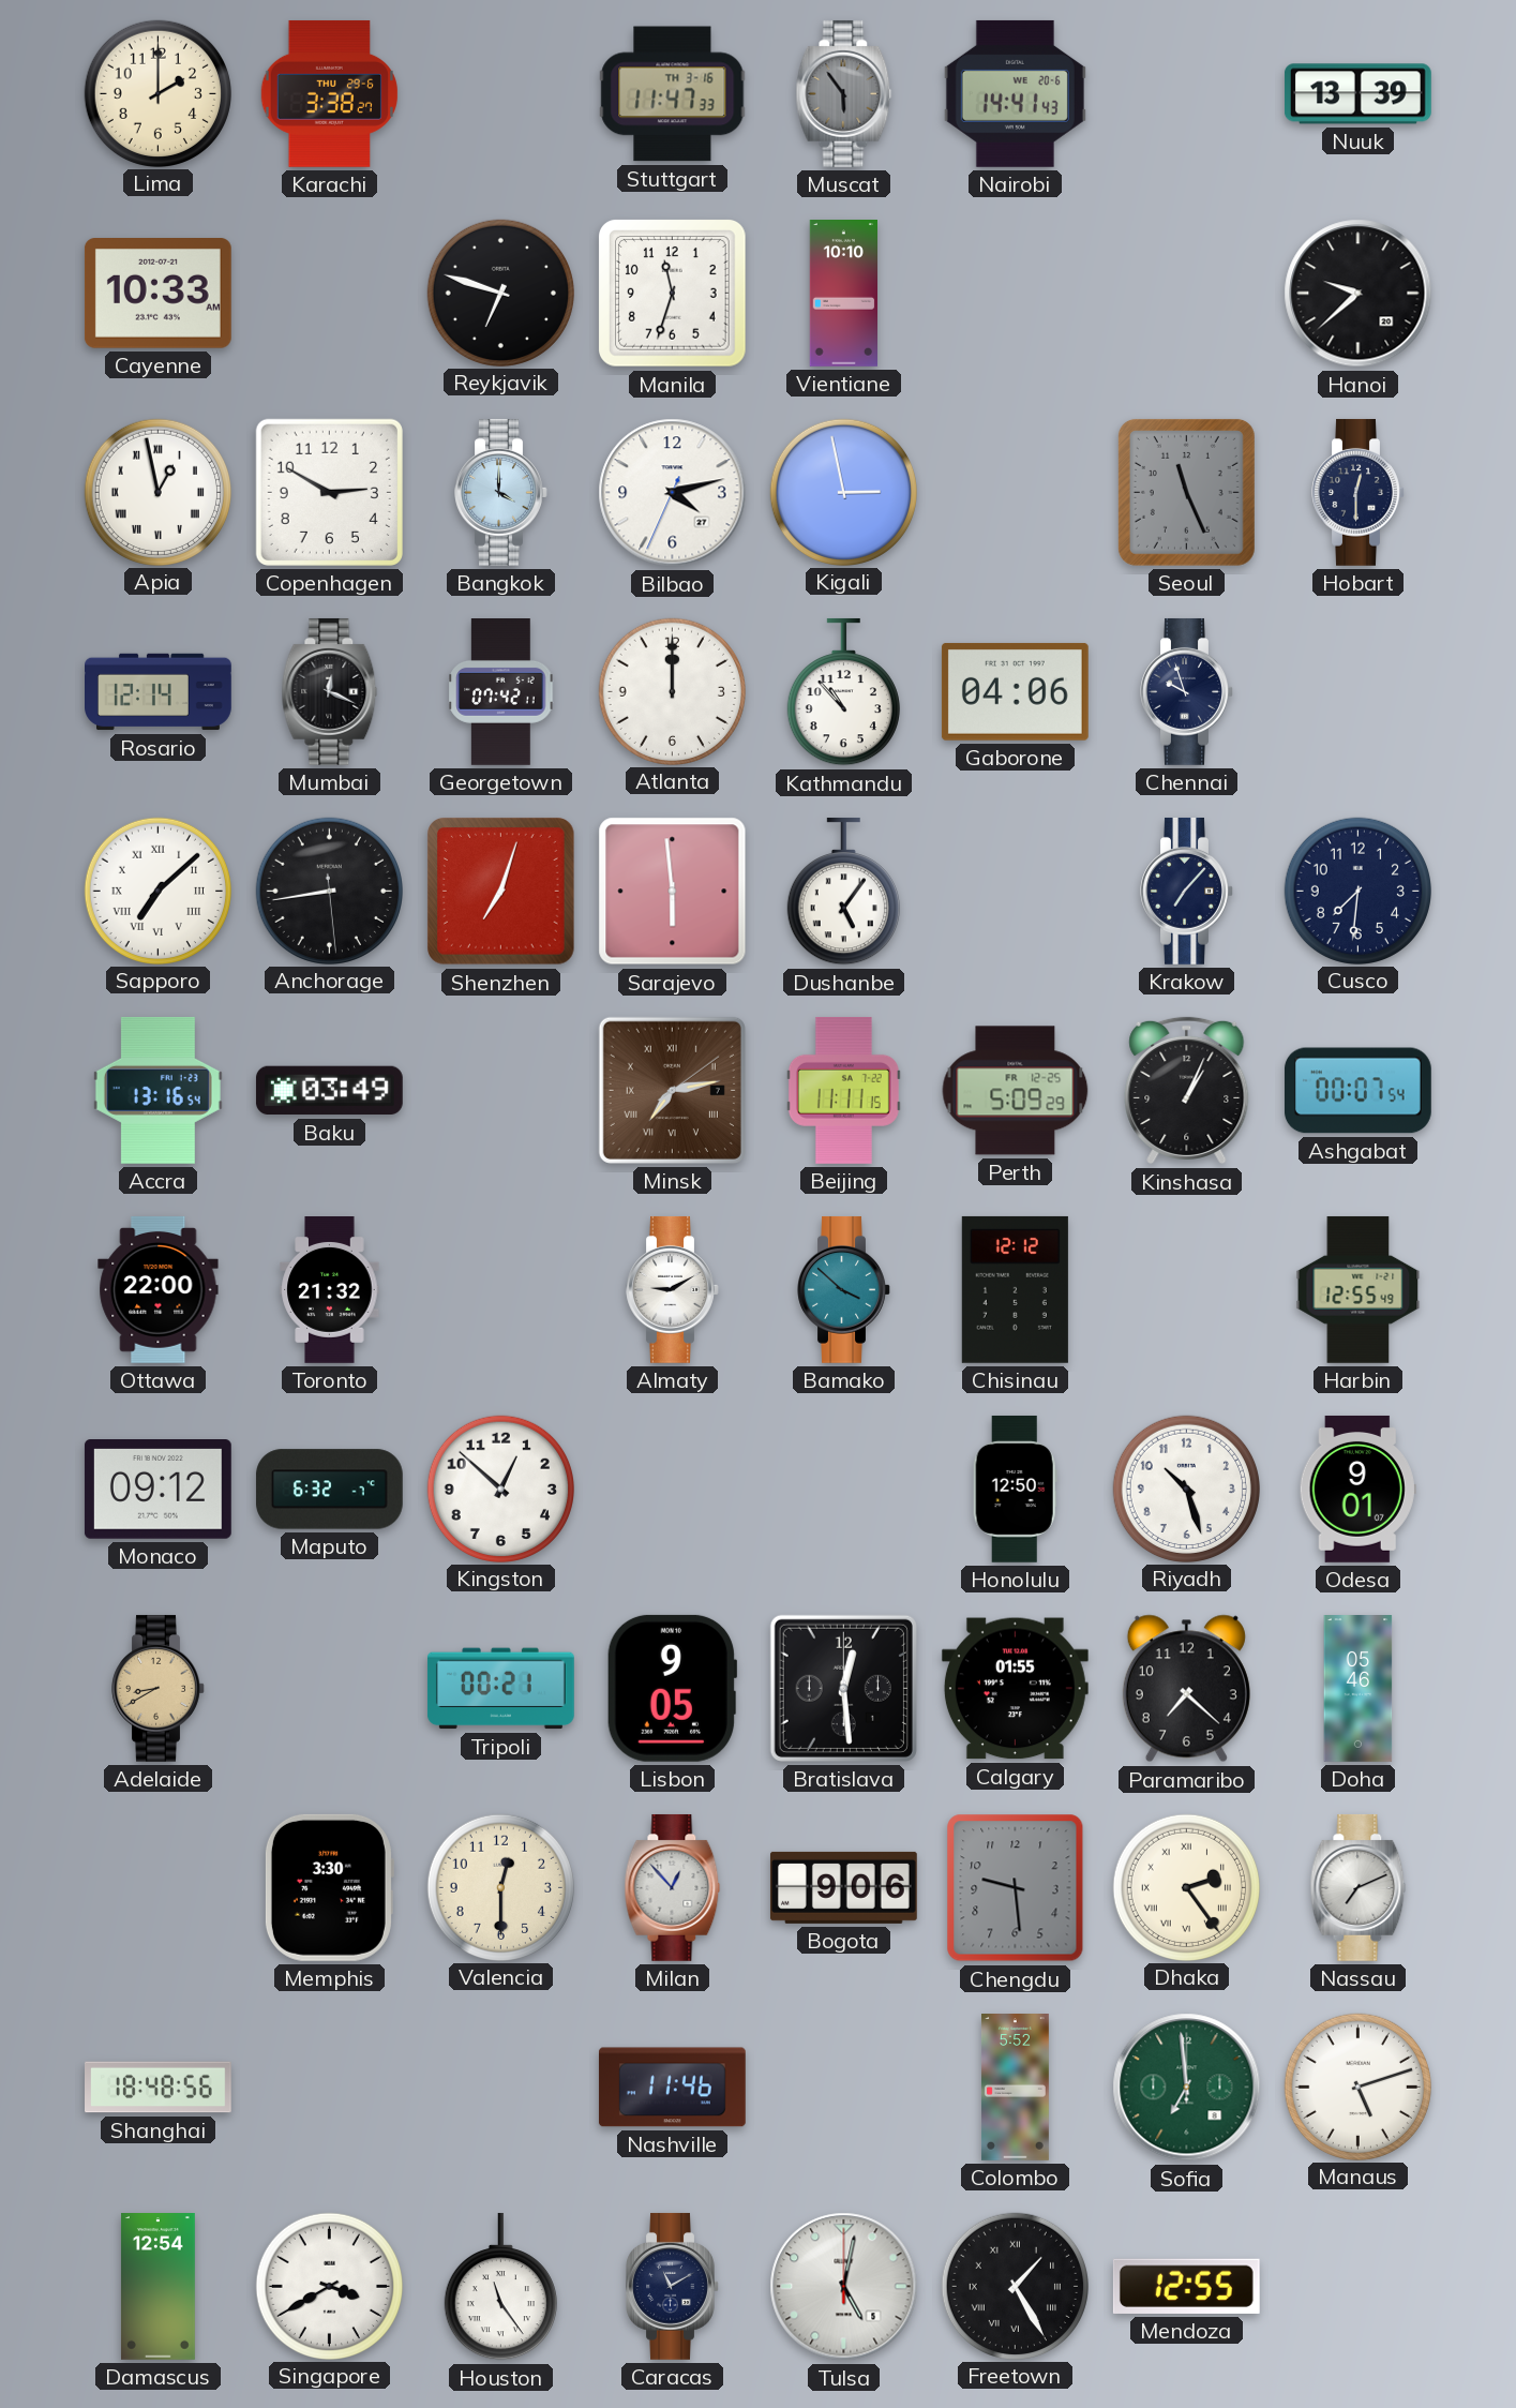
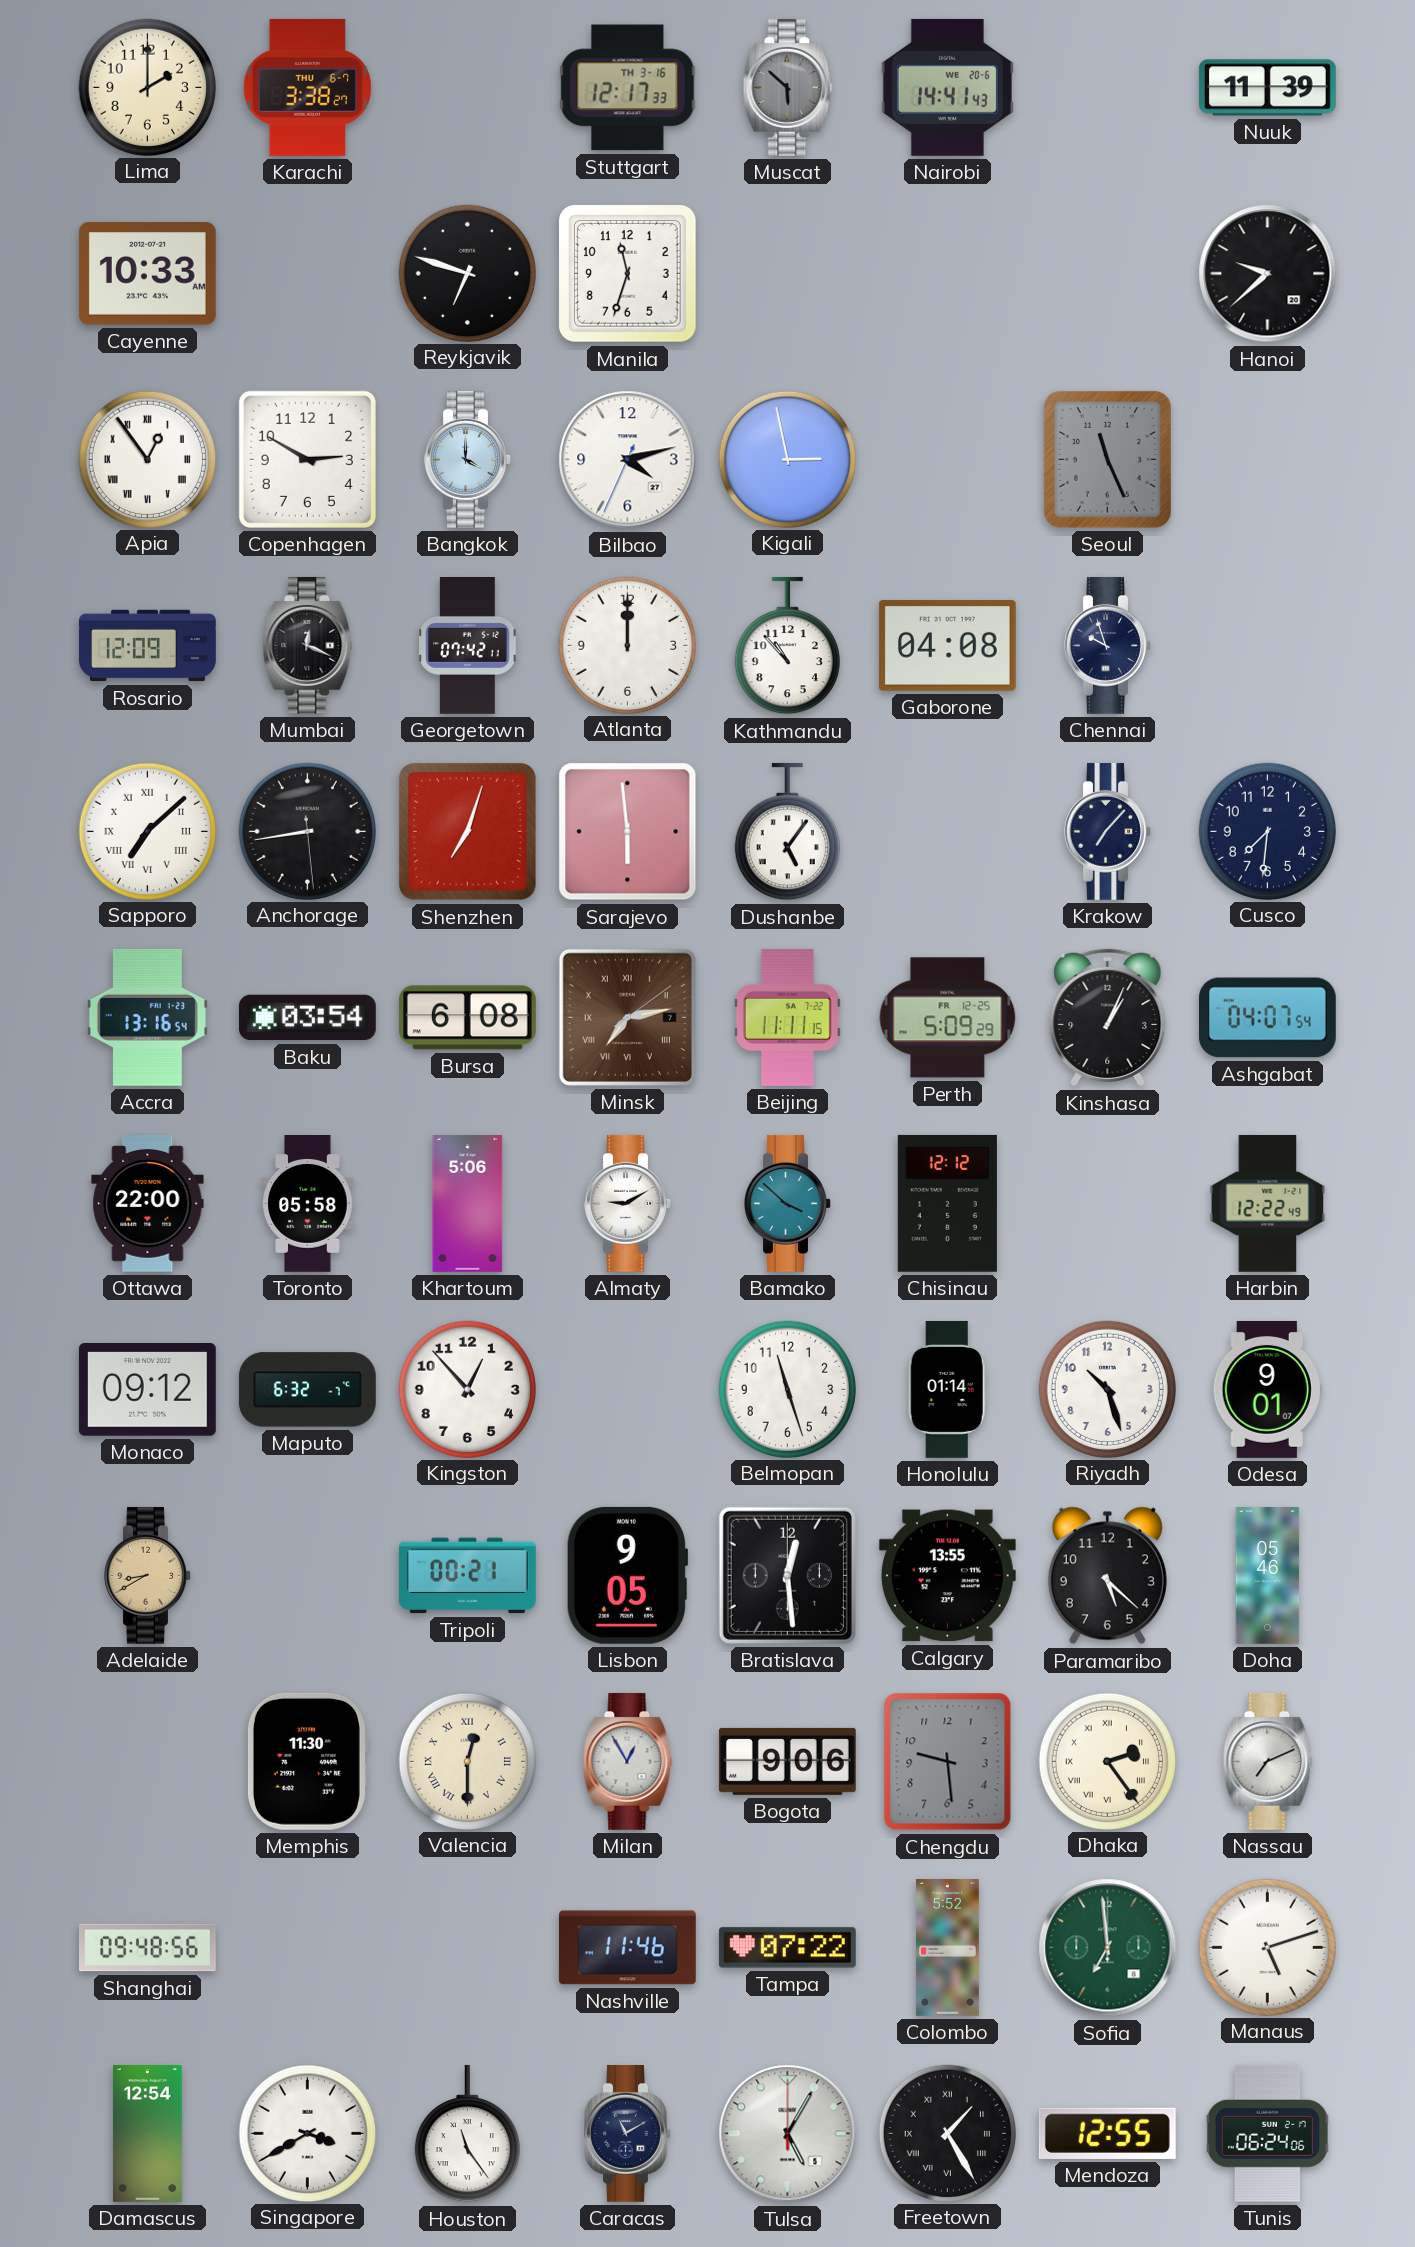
Karachi date: THU 29-6 -> THU 6-7 (307, 87)
Stuttgart: 11:47 -> 12:17 (628, 88)
Muscat: 5:54 -> 5:52 (788, 87)
Nuuk: 13:39 -> 11:39 (1267, 88)
Vientiane: 10:10 -> none (843, 294)
Apia: 12:58 -> 12:54 (147, 459)
Hobart: 12:30 -> none (1359, 492)
Rosario: 12:14 -> 12:09 (148, 646)
Gaborone: 04:06 -> 04:08 (947, 645)
Baku: 03:49 -> 03:54 (307, 1018)
Bursa: none -> 6:08 (467, 1018)
Ashgabat: 00:07 -> 04:07 (1267, 1018)
Toronto: 21:32 -> 05:58 (308, 1204)
Khartoum: none -> 5:06 (468, 1204)
Harbin: 12:55 -> 12:22 (1268, 1203)
Kingston: 12:52 -> 12:53 (467, 1389)
Belmopan: none -> 11:27 (787, 1389)
Honolulu: 12:50 -> 01:14 (947, 1389)
Calgary: 01:55 -> 13:55 (947, 1576)
Paramaribo: 7:22 -> 5:22 (1107, 1576)
Memphis: 3:30 -> 11:30 (307, 1761)
Valencia numerals: Arabic -> Roman (467, 1761)
Milan: 12:53 -> 12:55 (628, 1761)
Shanghai: 18:48 -> 09:48 (148, 1948)
Tampa: none -> 07:22 (787, 1948)
Tulsa: 5:02 -> 5:05 (788, 2134)
Tunis: none -> 06:24 (1267, 2133)
